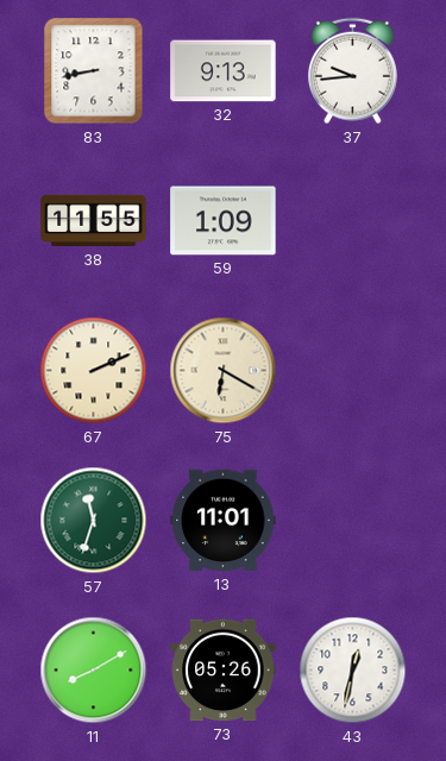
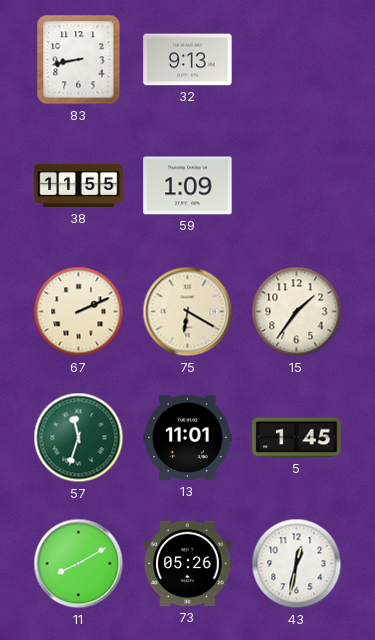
37: 9:44 -> none (352, 71)
15: none -> 1:36 (297, 312)
5: none -> 1:45 (297, 438)
